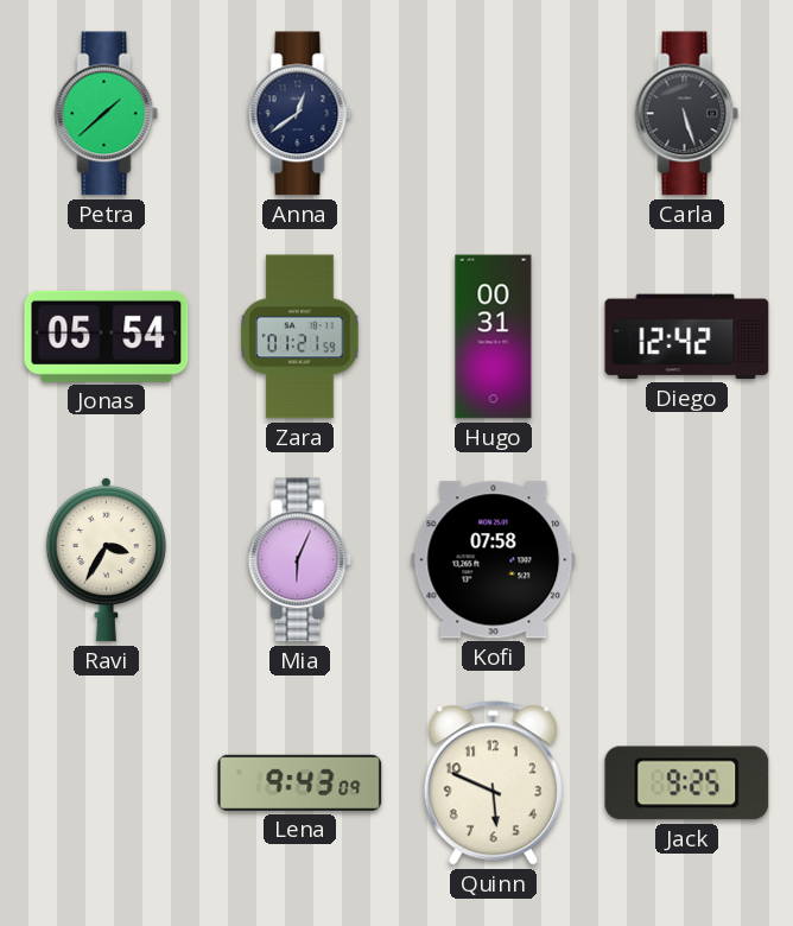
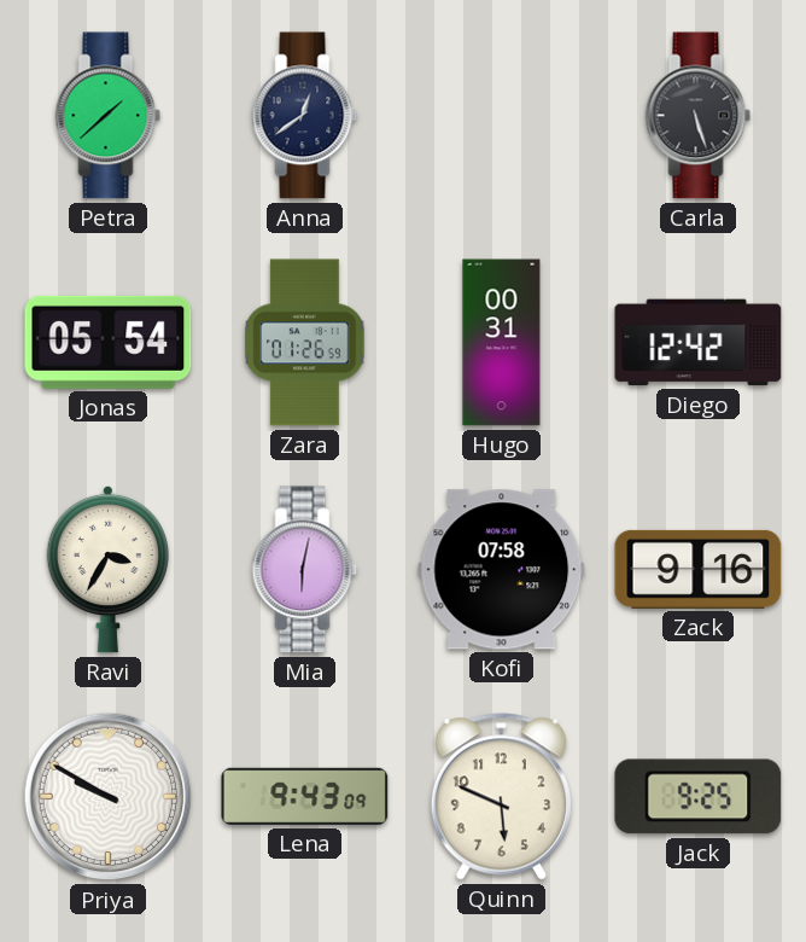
Zara: 01:21 -> 01:26 (305, 343)
Mia: 6:04 -> 6:02 (305, 570)
Zack: none -> 9:16 (699, 569)
Priya: none -> 9:50 (109, 797)
